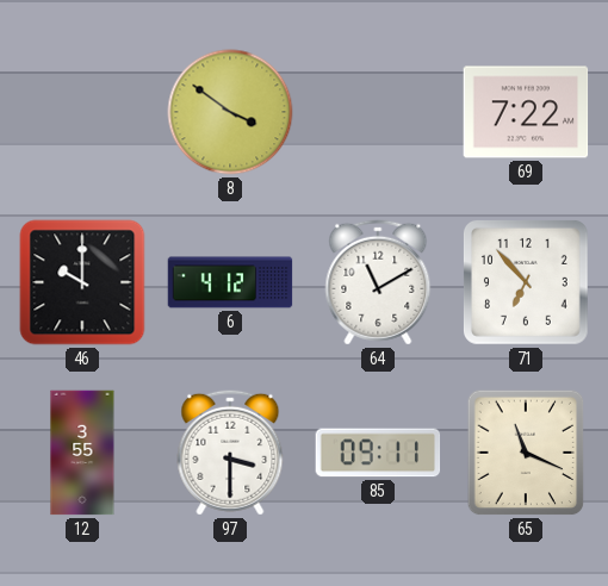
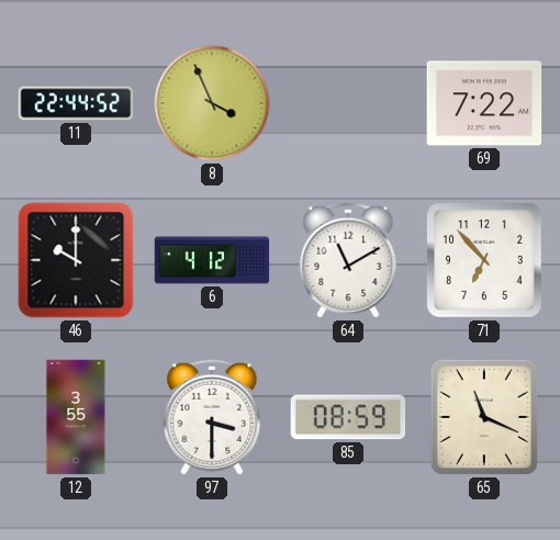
11: none -> 22:44 (76, 103)
8: 3:51 -> 3:56 (212, 103)
85: 09:11 -> 08:59 (348, 417)
